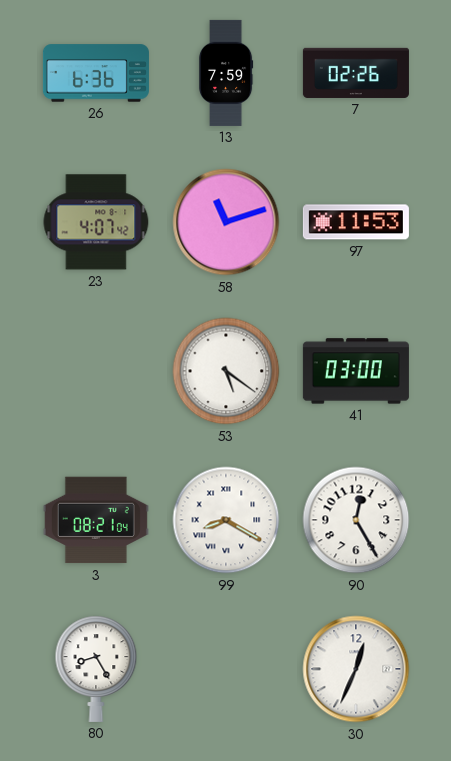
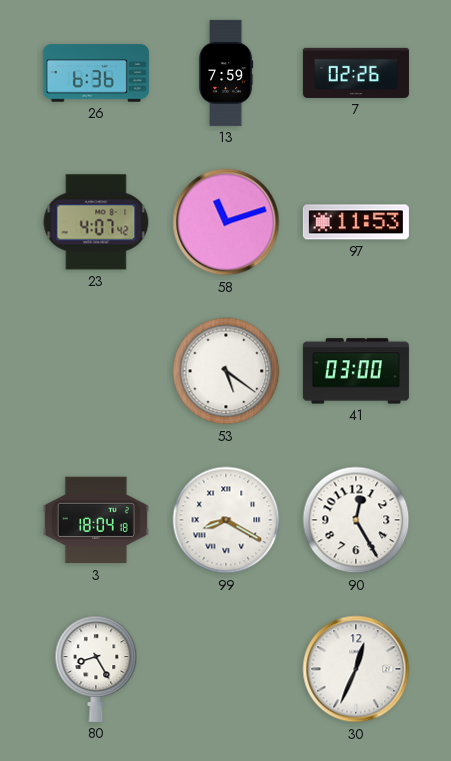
3: 08:21 -> 18:04 (96, 520)
